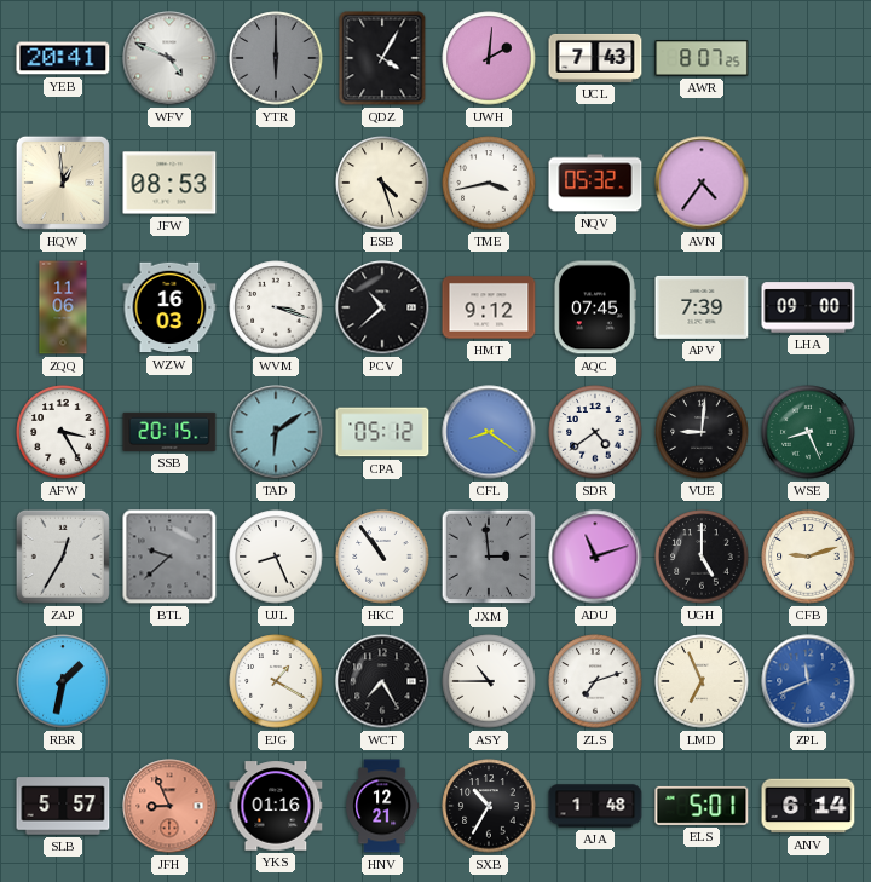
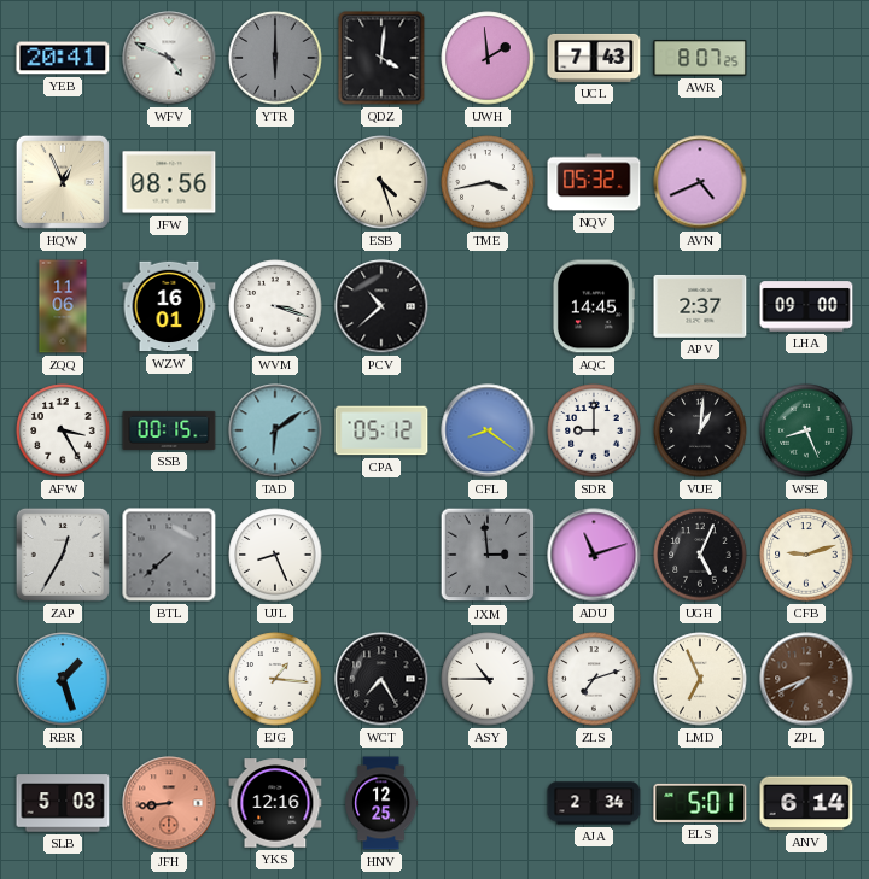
QDZ: 4:05 -> 4:01 (381, 58)
UWH: 2:01 -> 1:59 (488, 58)
HQW: 12:59 -> 12:56 (63, 182)
JFW: 08:53 -> 08:56 (169, 182)
AVN: 4:36 -> 4:41 (700, 182)
WZW: 16:03 -> 16:01 (169, 306)
HMT: 9:12 -> none (489, 307)
AQC: 07:45 -> 14:45 (593, 306)
APV: 7:39 -> 2:37 (700, 306)
SSB: 20:15 -> 00:15 (169, 430)
SDR: 4:39 -> 9:00 (594, 430)
VUE: 9:01 -> 1:01 (700, 430)
BTL: 9:38 -> 7:38 (169, 555)
HKC: 10:54 -> none (382, 557)
UGH: 5:00 -> 5:04 (700, 555)
RBR: 1:32 -> 1:27 (63, 679)
EJG: 1:20 -> 1:16 (275, 679)
ZPL: 11:41 -> 7:41 (806, 679)
ZPL dial: blue -> brown (806, 679)
SLB: 5:57 -> 5:03 (63, 803)
JFH: 8:56 -> 8:44 (169, 803)
YKS: 01:16 -> 12:16 (275, 803)
HNV: 12:21 -> 12:25 (381, 803)
SXB: 10:35 -> none (489, 806)
AJA: 1:48 -> 2:34 (594, 803)
